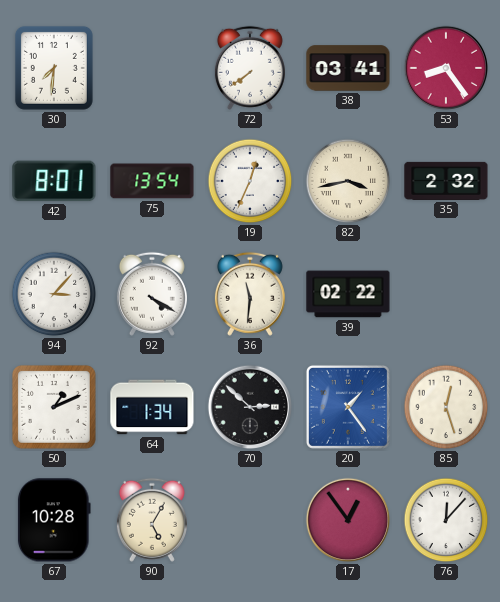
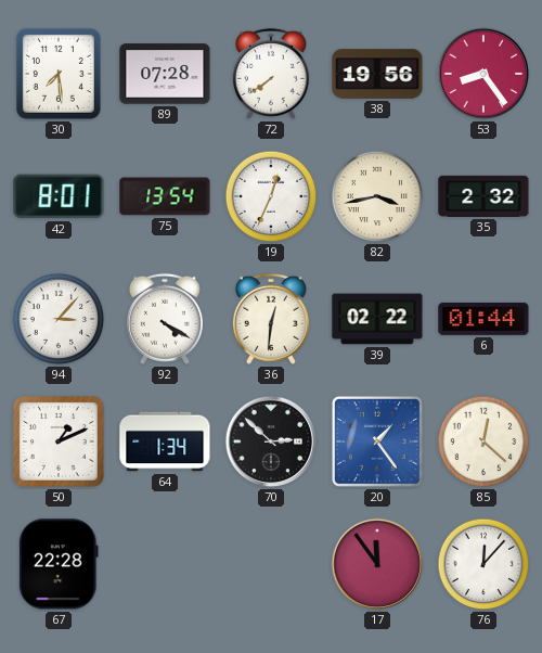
30: 7:31 -> 7:29 (59, 74)
89: none -> 07:28 (165, 74)
38: 03:41 -> 19:56 (377, 74)
36: 11:31 -> 12:31 (271, 319)
6: none -> 01:44 (483, 319)
85: 12:27 -> 12:22 (483, 441)
67: 10:28 -> 22:28 (59, 564)
90: 5:05 -> none (152, 520)
17: 12:54 -> 11:54 (377, 564)
